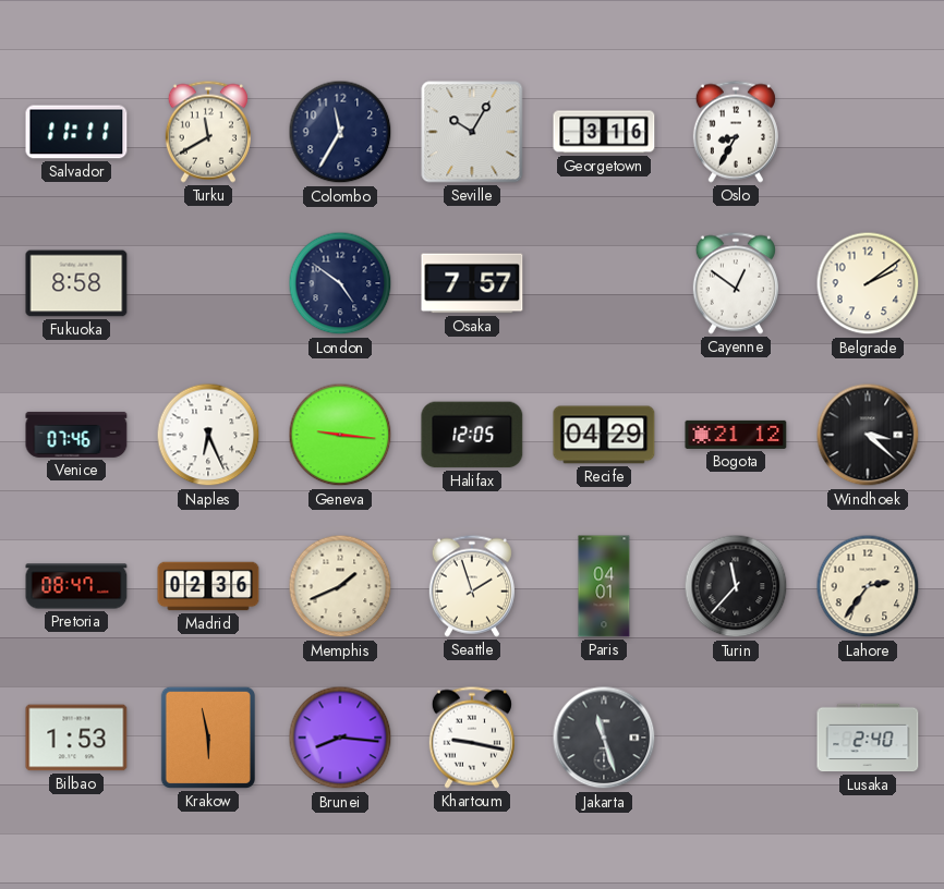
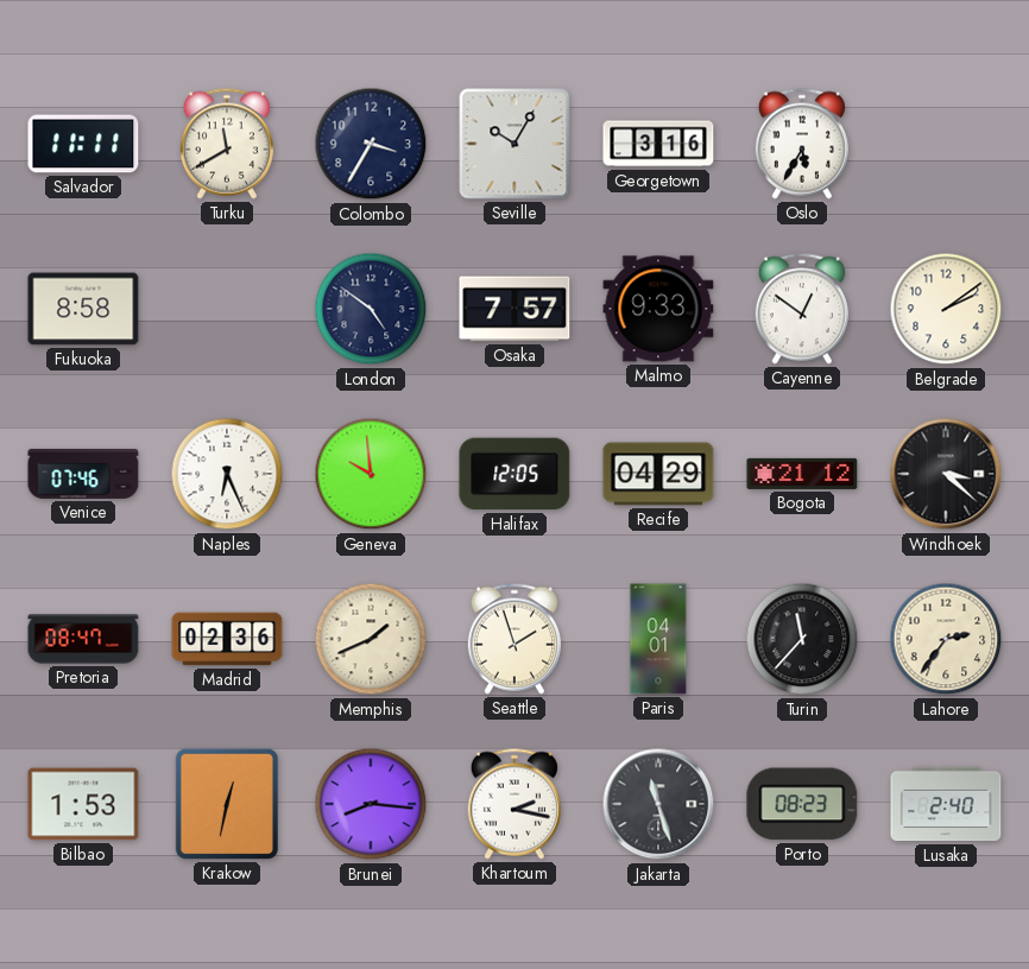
Colombo: 11:35 -> 3:35 (371, 144)
Oslo: 8:35 -> 5:35 (802, 144)
Malmo: none -> 9:33 (658, 309)
Geneva: 9:16 -> 9:59 (371, 474)
Krakow: 5:58 -> 12:32 (227, 804)
Khartoum: 9:17 -> 2:17 (514, 804)
Porto: none -> 08:23 (802, 804)
